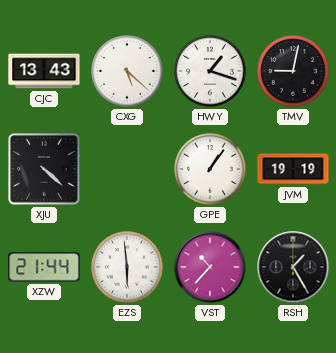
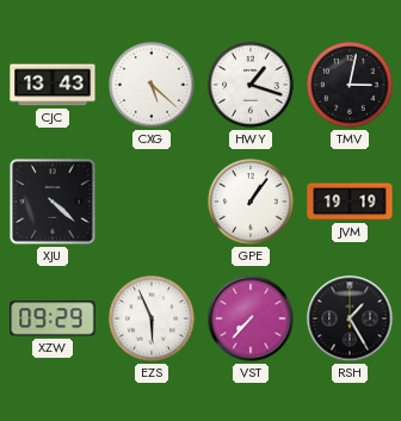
TMV: 9:02 -> 3:02 (350, 85)
XZW: 21:44 -> 09:29 (53, 318)
EZS: 5:59 -> 5:56 (152, 318)
VST: 10:37 -> 7:37 (251, 318)
